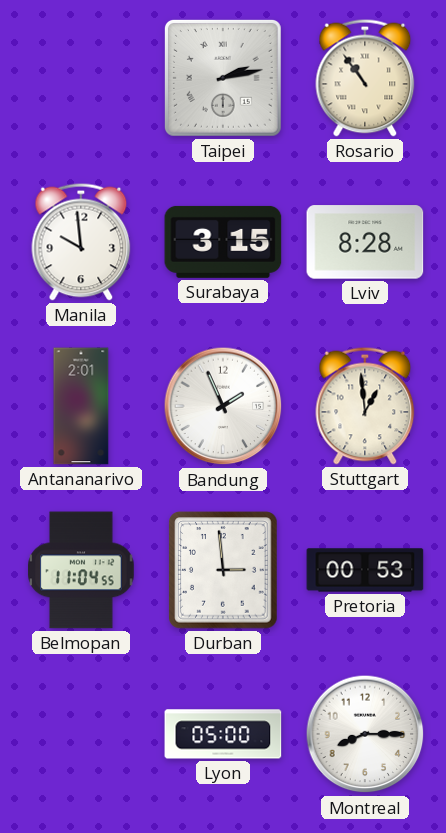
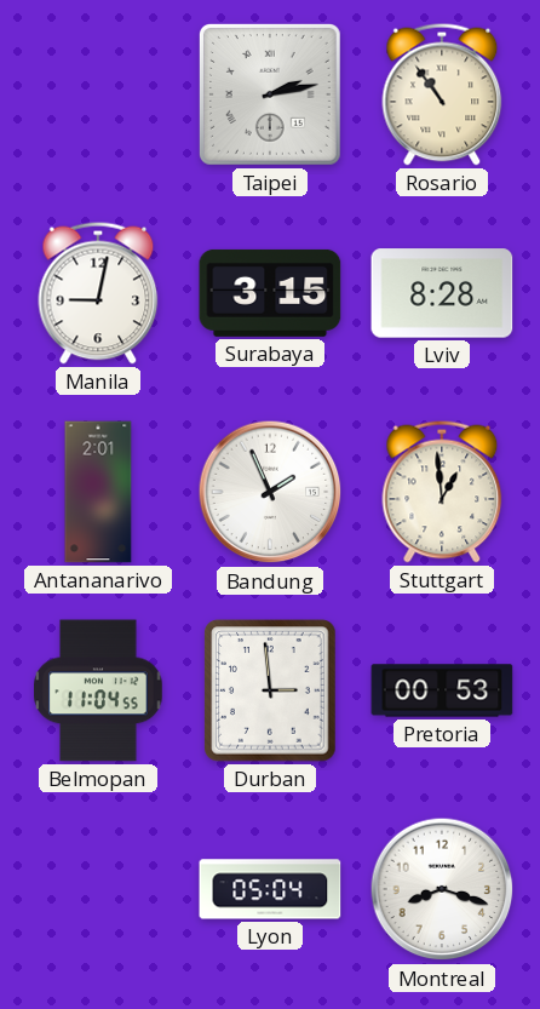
Manila: 9:59 -> 9:02 (98, 293)
Lyon: 05:00 -> 05:04 (270, 889)
Montreal: 8:15 -> 8:18 (442, 889)
